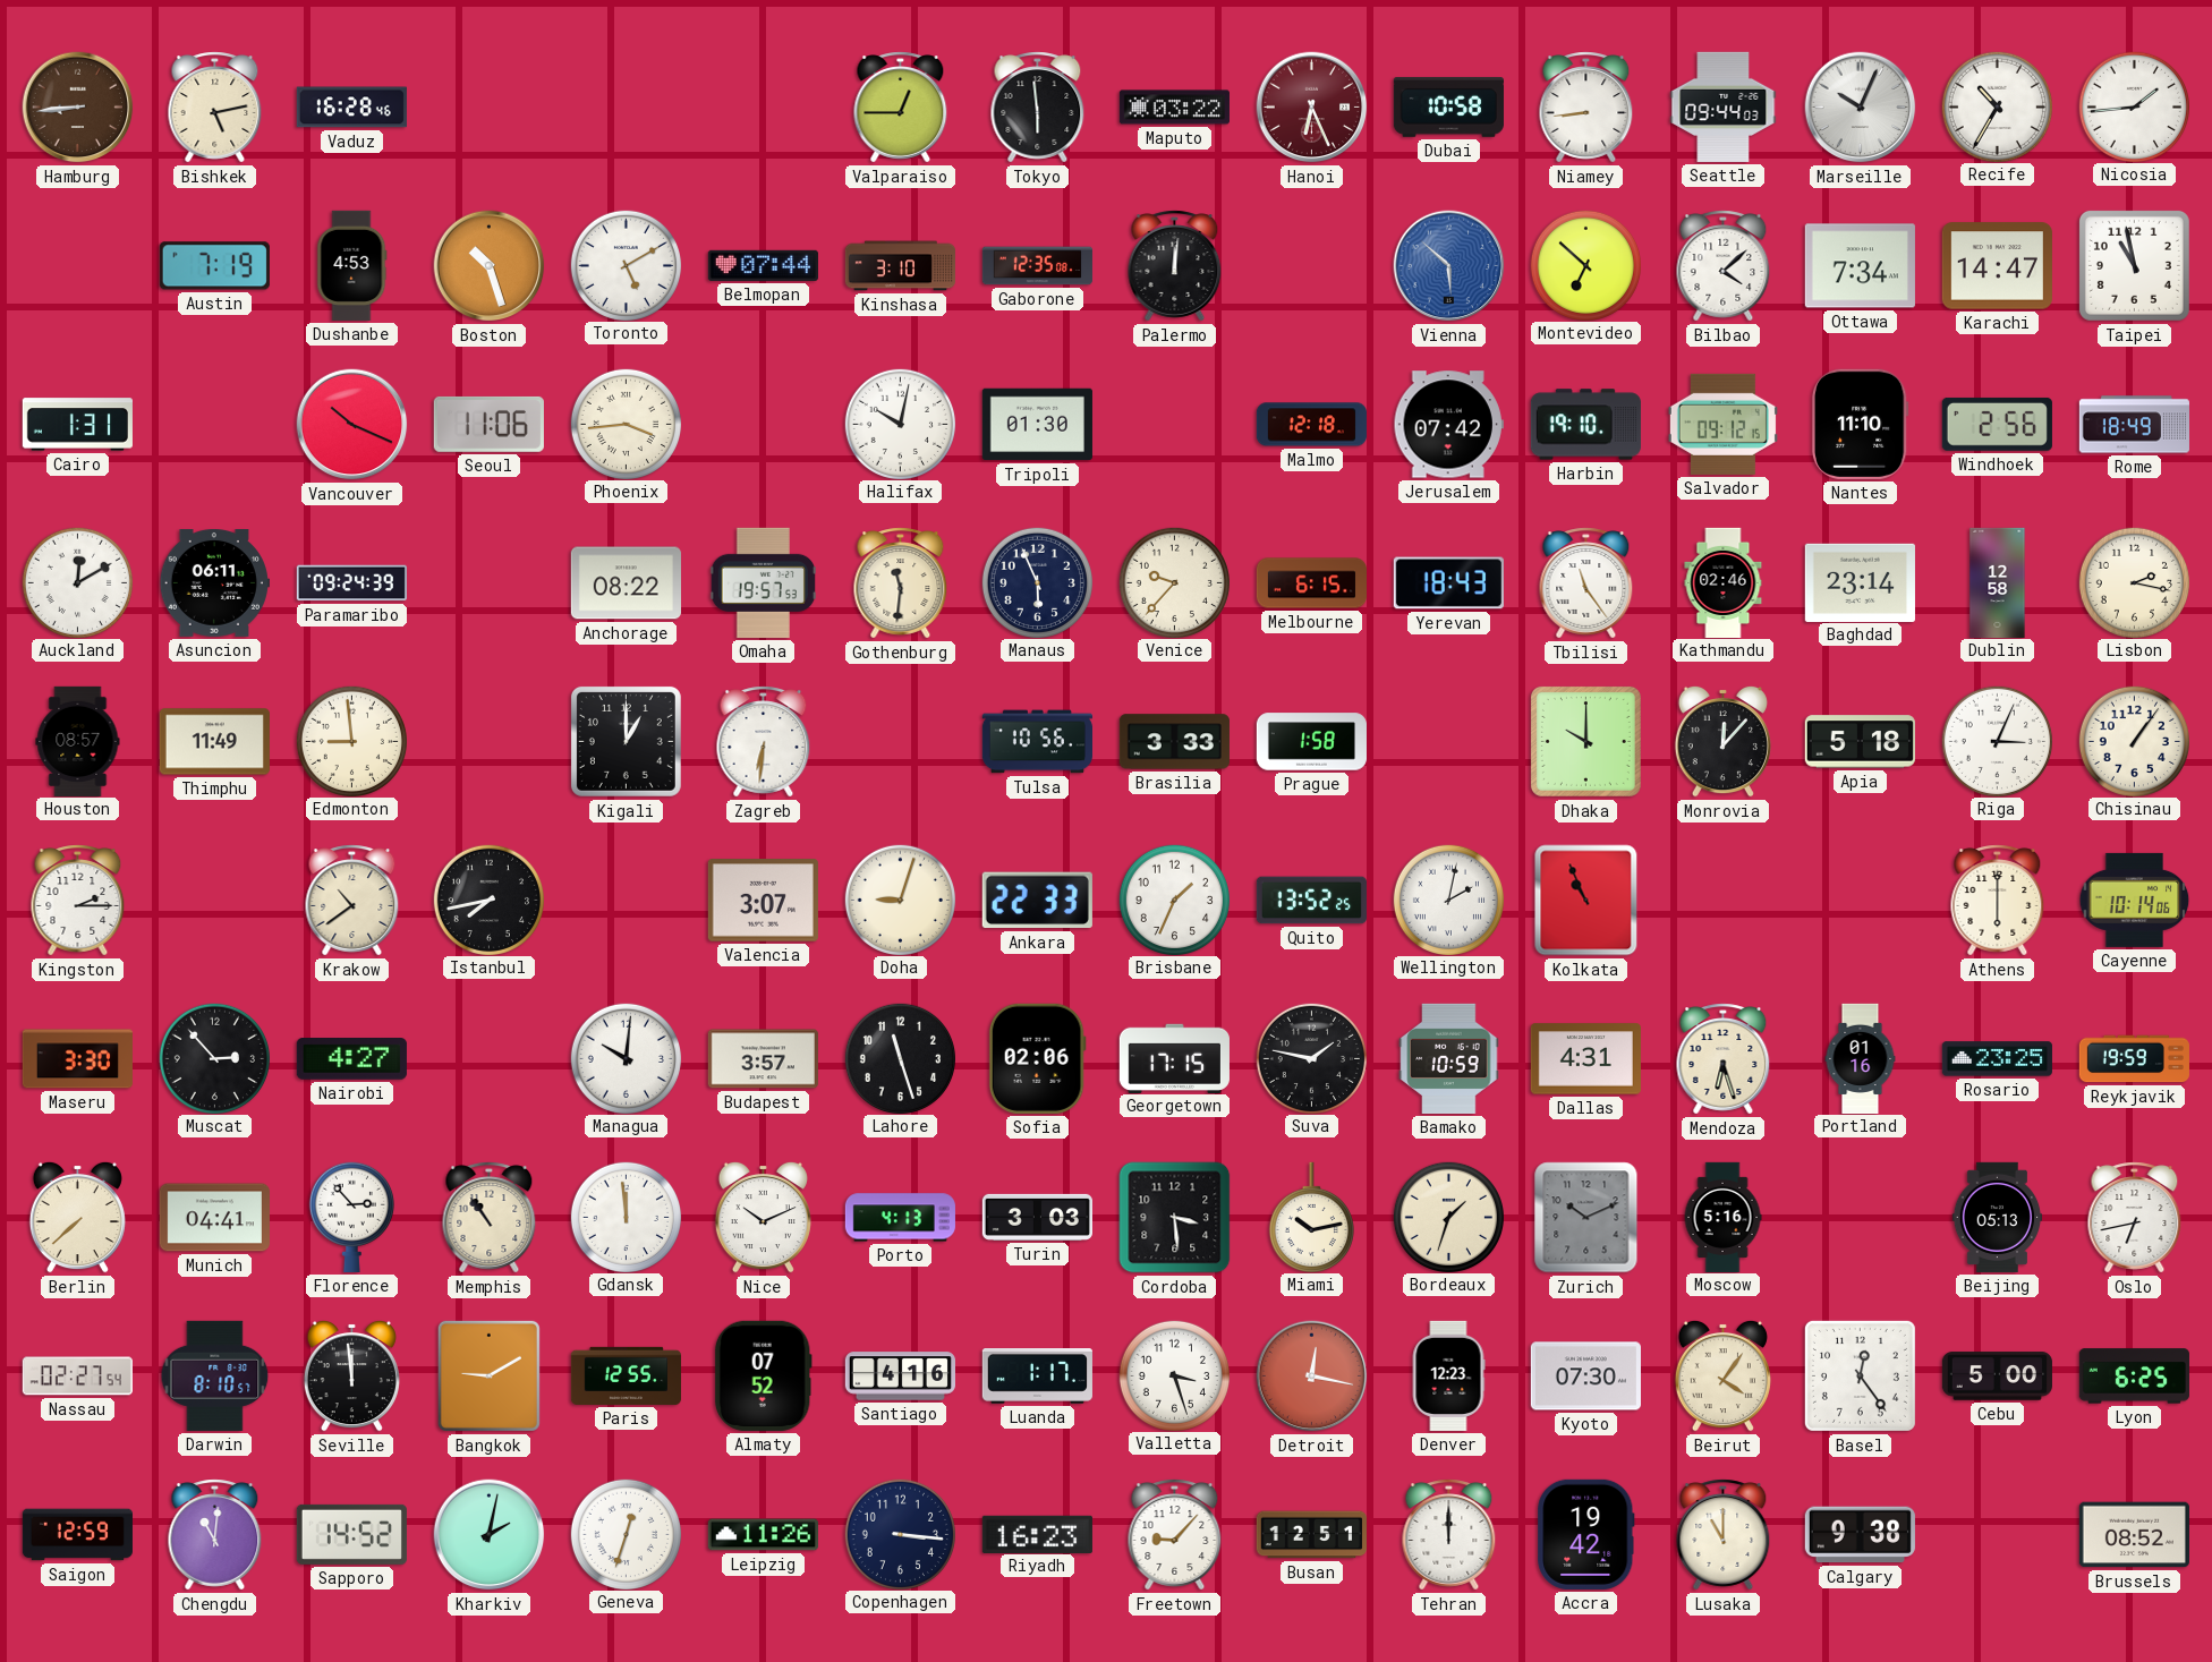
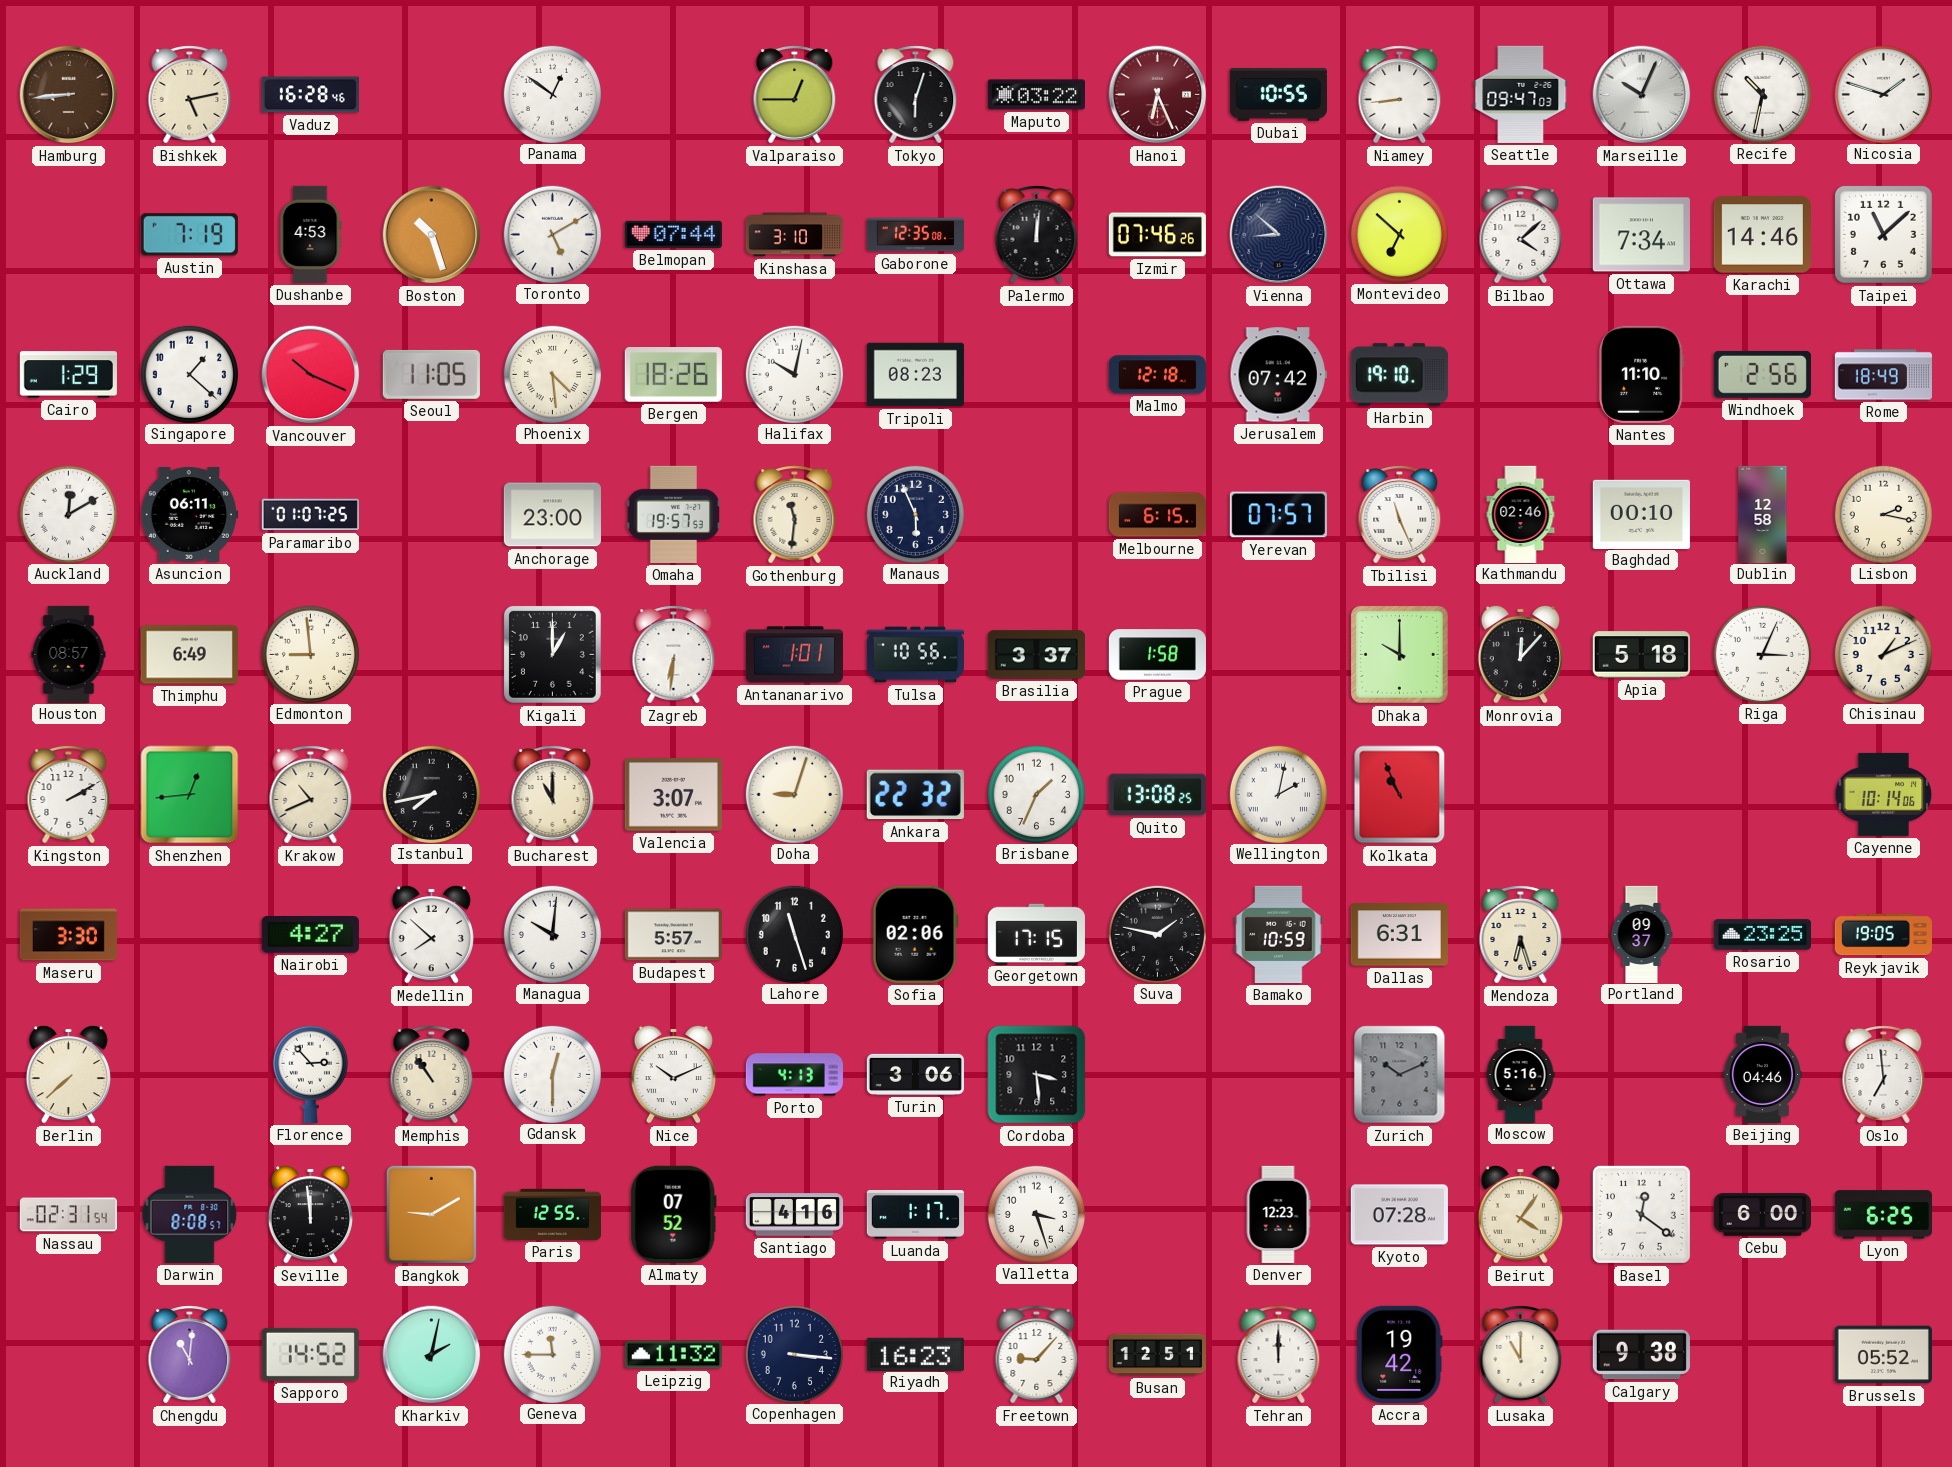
Panama: none -> 12:51 (552, 94)
Tokyo: 5:59 -> 6:03 (916, 95)
Dubai: 10:58 -> 10:55 (1278, 94)
Seattle: 09:44 -> 09:47 (1521, 94)
Recife: 10:35 -> 10:32 (1762, 94)
Nicosia: 1:44 -> 1:48 (1883, 94)
Izmir: none -> 07:46 (1157, 235)
Vienna: 5:52 -> 8:52 (1279, 235)
Vienna dial: blue -> navy (1279, 235)
Karachi: 14:47 -> 14:46 (1762, 235)
Taipei: 10:58 -> 11:08 (1883, 234)
Cairo: 1:31 -> 1:29 (68, 375)
Singapore: none -> 1:22 (189, 374)
Seoul: 11:06 -> 11:05 (431, 374)
Phoenix: 3:44 -> 4:29 (552, 374)
Bergen: none -> 18:26 (673, 375)
Tripoli: 01:30 -> 08:23 (915, 375)
Salvador: 09:12 -> none (1722, 424)
Paramaribo: 09:24 -> 01:07 (310, 515)
Anchorage: 08:22 -> 23:00 (552, 515)
Venice: 9:37 -> none (1174, 582)
Yerevan: 18:43 -> 07:57 (1278, 515)
Tbilisi: 11:24 -> 11:26 (1400, 515)
Baghdad: 23:14 -> 00:10 (1641, 514)
Thimphu: 11:49 -> 6:49 (189, 655)
Antananarivo: none -> 1:01 (794, 655)
Brasilia: 3:33 -> 3:37 (1036, 655)
Chisinau: 1:06 -> 1:11 (1883, 654)
Kingston: 2:15 -> 2:10 (69, 795)
Shenzhen: none -> 12:44 (190, 795)
Krakow: 10:39 -> 10:41 (311, 795)
Bucharest: none -> 11:00 (553, 795)
Ankara: 22:33 -> 22:32 (915, 795)
Quito: 13:52 -> 13:08 (1157, 795)
Athens: 6:00 -> none (1998, 901)
Muscat: 2:53 -> none (214, 1058)
Medellin: none -> 7:52 (431, 934)
Budapest: 3:57 -> 5:57 (673, 935)
Dallas: 4:31 -> 6:31 (1399, 935)
Portland: 01:16 -> 09:37 (1642, 934)
Reykjavik: 19:59 -> 19:05 (1883, 935)
Munich: 04:41 -> none (214, 1218)
Gdansk: 11:59 -> 12:30 (552, 1074)
Turin: 3:03 -> 3:06 (915, 1074)
Miami: 10:13 -> none (1311, 1217)
Bordeaux: 1:33 -> none (1448, 1217)
Beijing: 05:13 -> 04:46 (1763, 1074)
Oslo: 6:43 -> 6:59 (1884, 1075)
Nassau: 02:27 -> 02:31 (68, 1215)
Darwin: 8:10 -> 8:08 (190, 1214)
Detroit: 12:17 -> none (1312, 1377)
Kyoto: 07:30 -> 07:28 (1399, 1215)
Basel: 12:24 -> 12:21 (1641, 1214)
Cebu: 5:00 -> 6:00 (1762, 1215)
Saigon: 12:59 -> none (77, 1535)
Geneva: 12:33 -> 11:45 (552, 1354)
Leipzig: 11:26 -> 11:32 (673, 1355)
Brussels: 08:52 -> 05:52 (1883, 1355)
